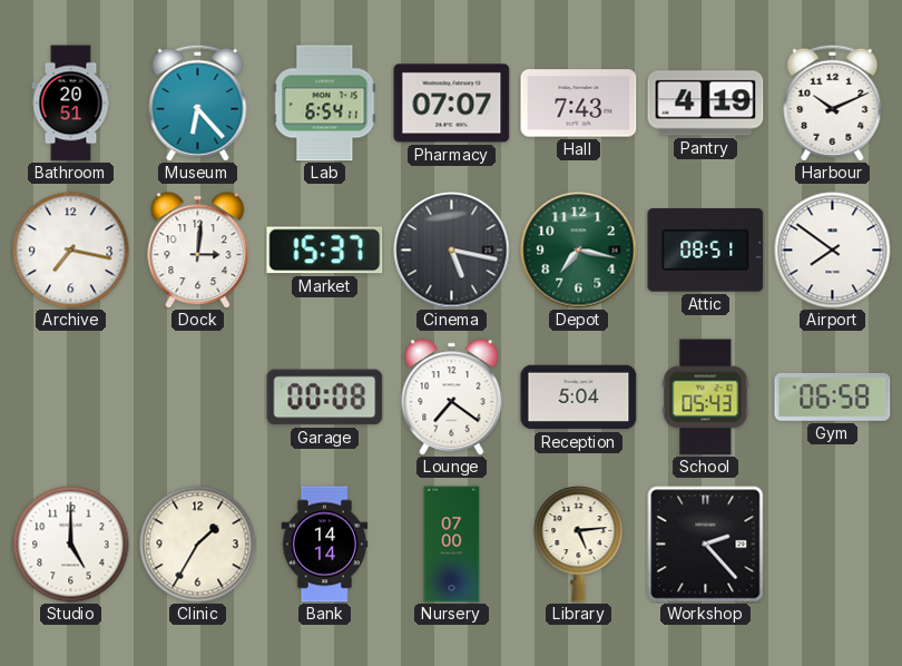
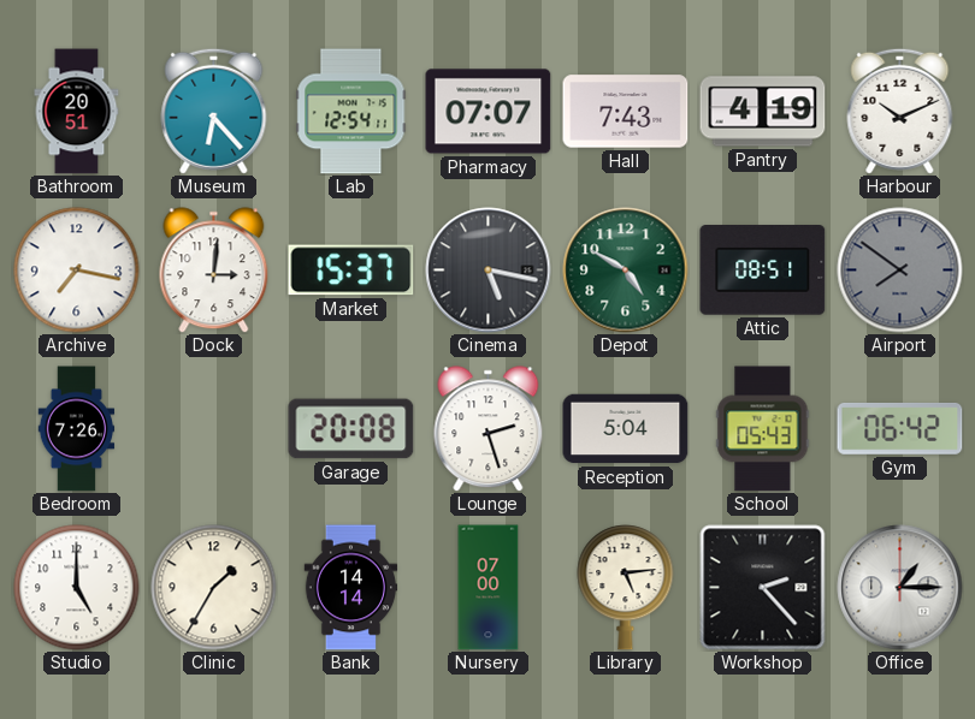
Lab: 6:54 -> 12:54 (351, 112)
Depot: 7:17 -> 4:50 (626, 271)
Airport dial: white -> grey (900, 271)
Bedroom: none -> 7:26 (77, 429)
Garage: 00:08 -> 20:08 (351, 429)
Lounge: 7:21 -> 2:27 (489, 429)
Gym: 06:58 -> 06:42 (900, 428)
Office: none -> 1:15 (900, 588)
